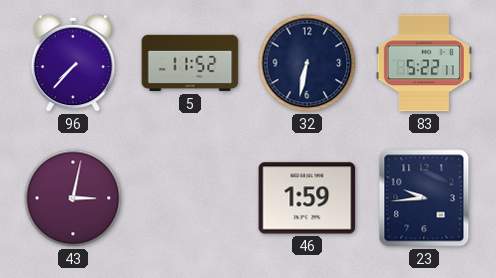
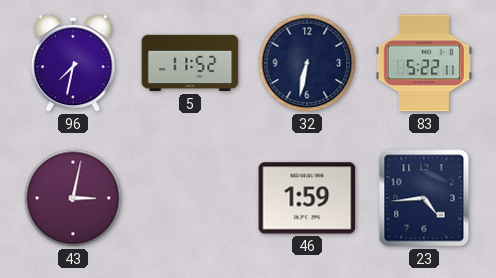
96: 7:37 -> 7:32 (72, 63)
23: 9:44 -> 4:44 (424, 198)
